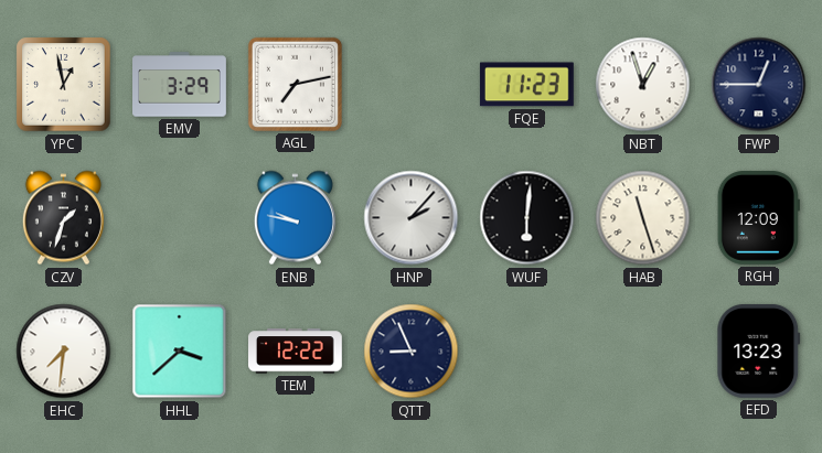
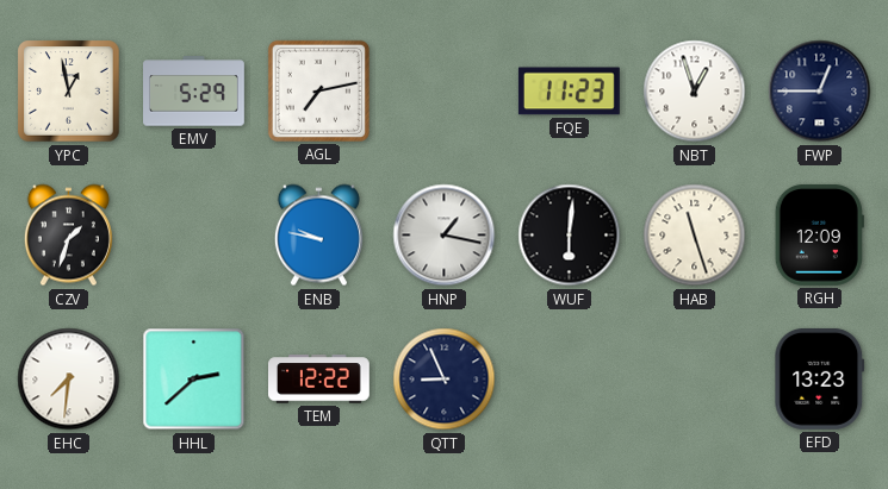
EMV: 3:29 -> 5:29 (194, 92)
HNP: 2:07 -> 1:17 (445, 236)
HHL: 3:38 -> 2:38 (194, 380)
